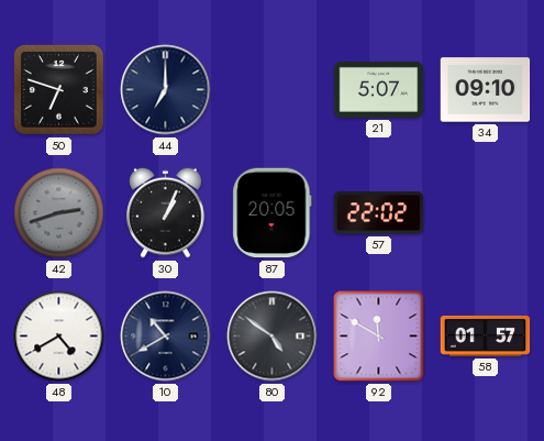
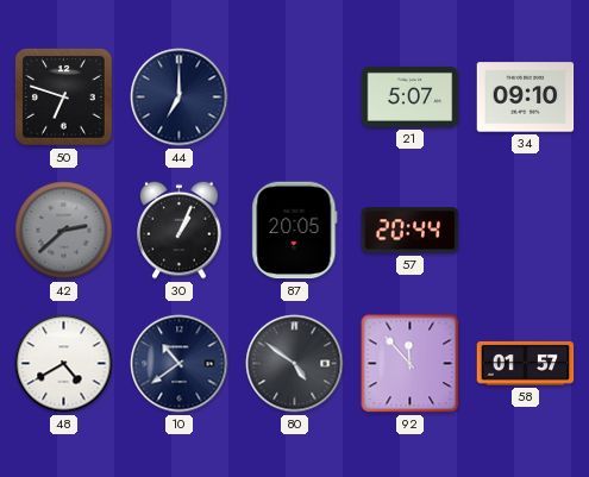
42: 2:42 -> 2:38 (64, 231)
57: 22:02 -> 20:44 (411, 231)
10: 10:40 -> 10:39 (180, 364)
92: 11:50 -> 11:53 (411, 364)
